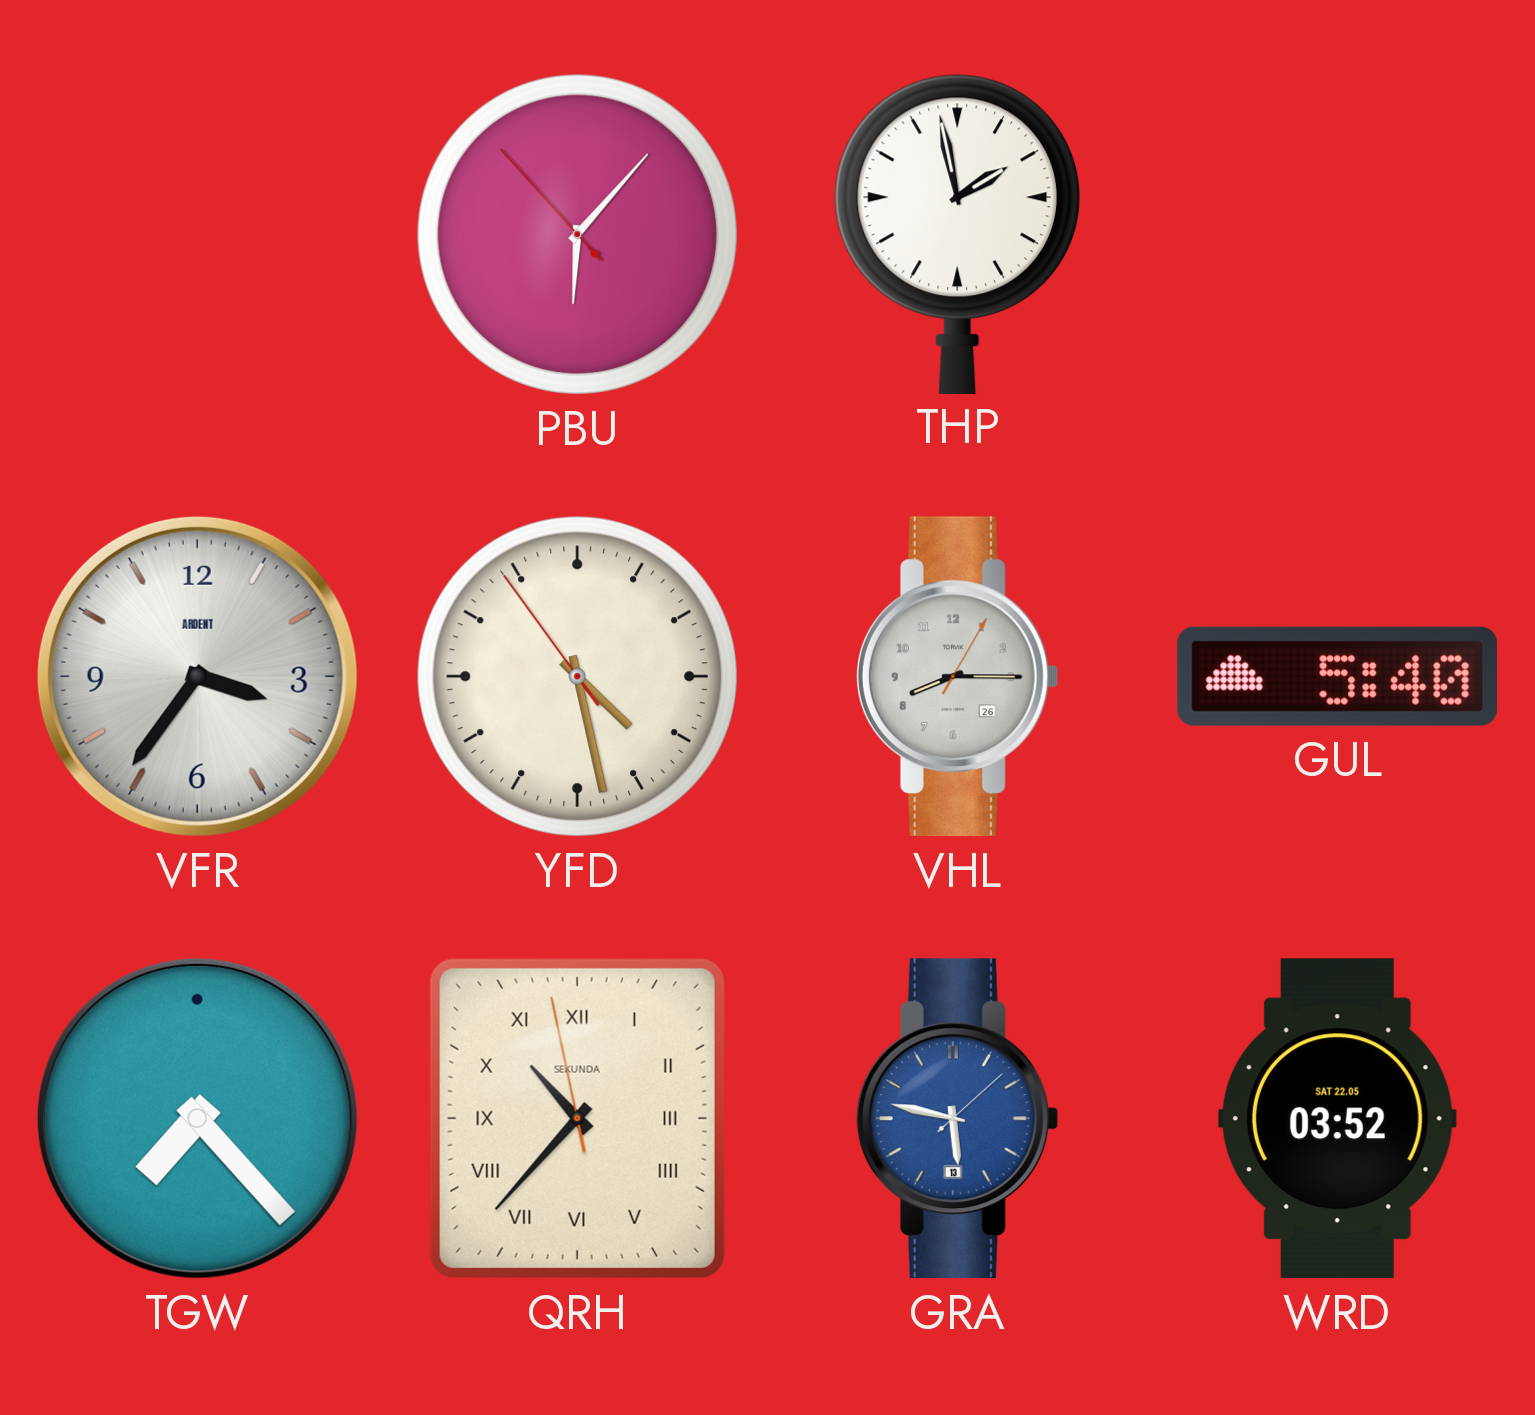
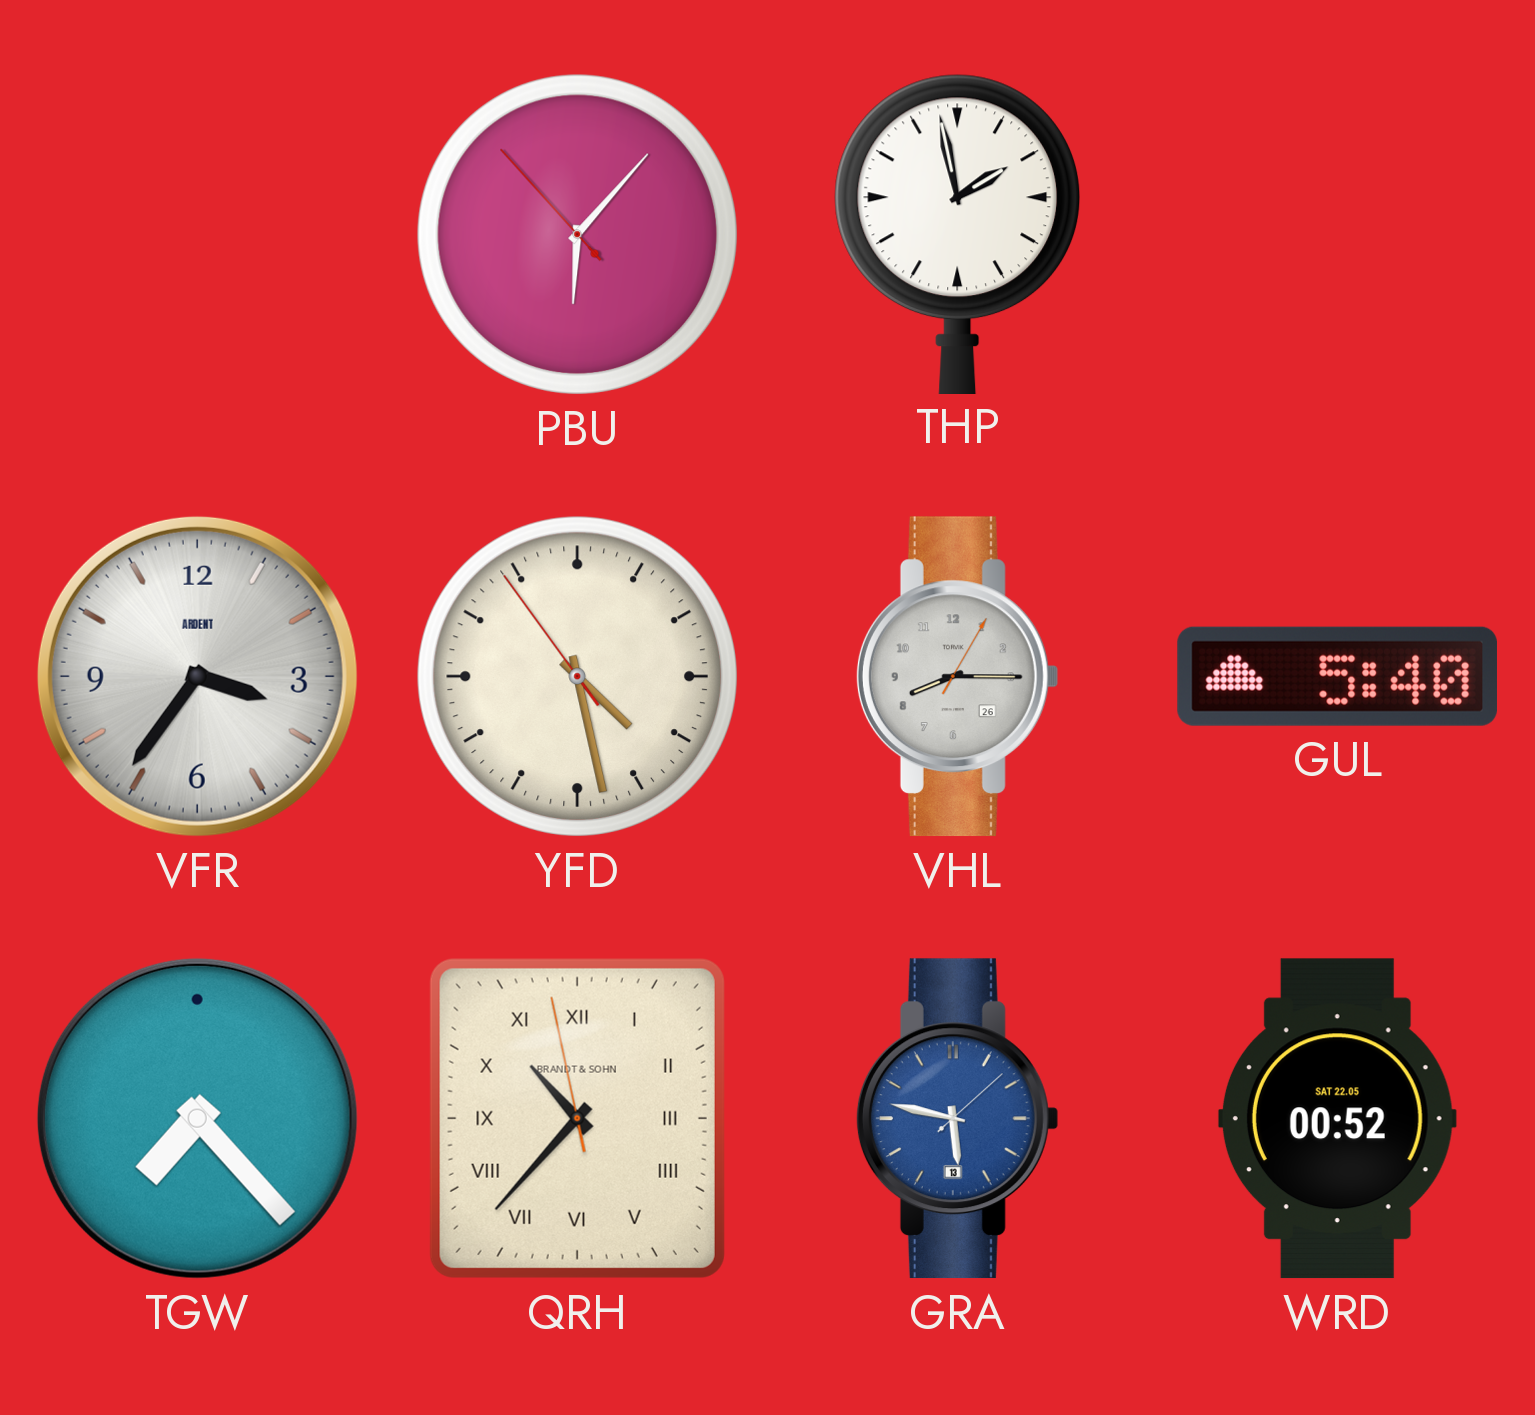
QRH brand: SEKUNDA -> BRANDT & SOHN (577, 1118)
WRD: 03:52 -> 00:52 (1337, 1119)
